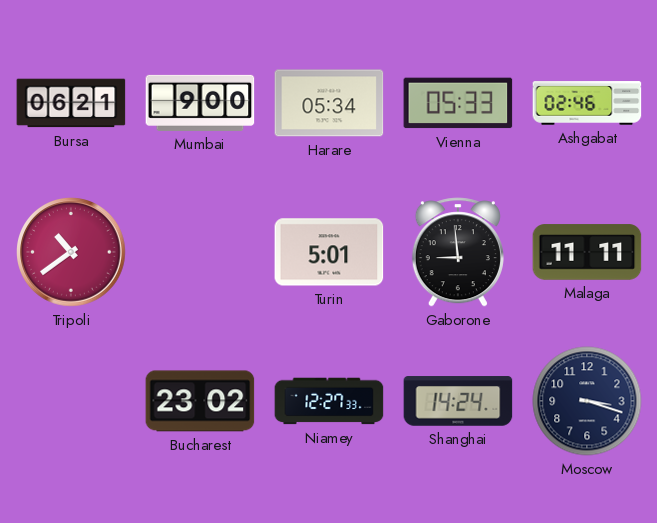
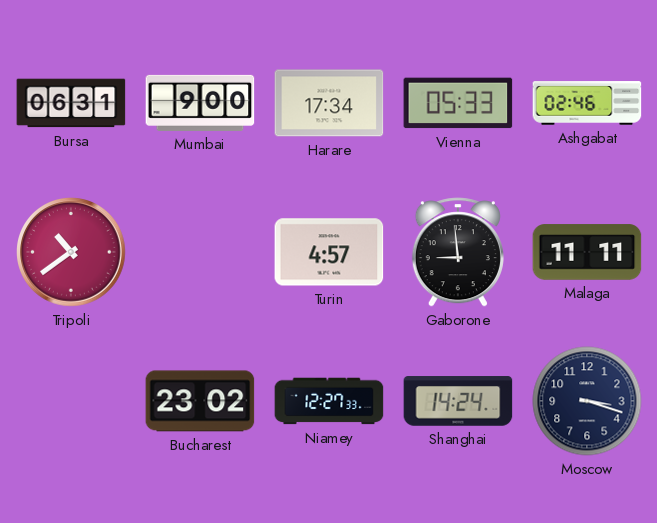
Bursa: 06:21 -> 06:31 (71, 103)
Harare: 05:34 -> 17:34 (329, 103)
Turin: 5:01 -> 4:57 (329, 252)
